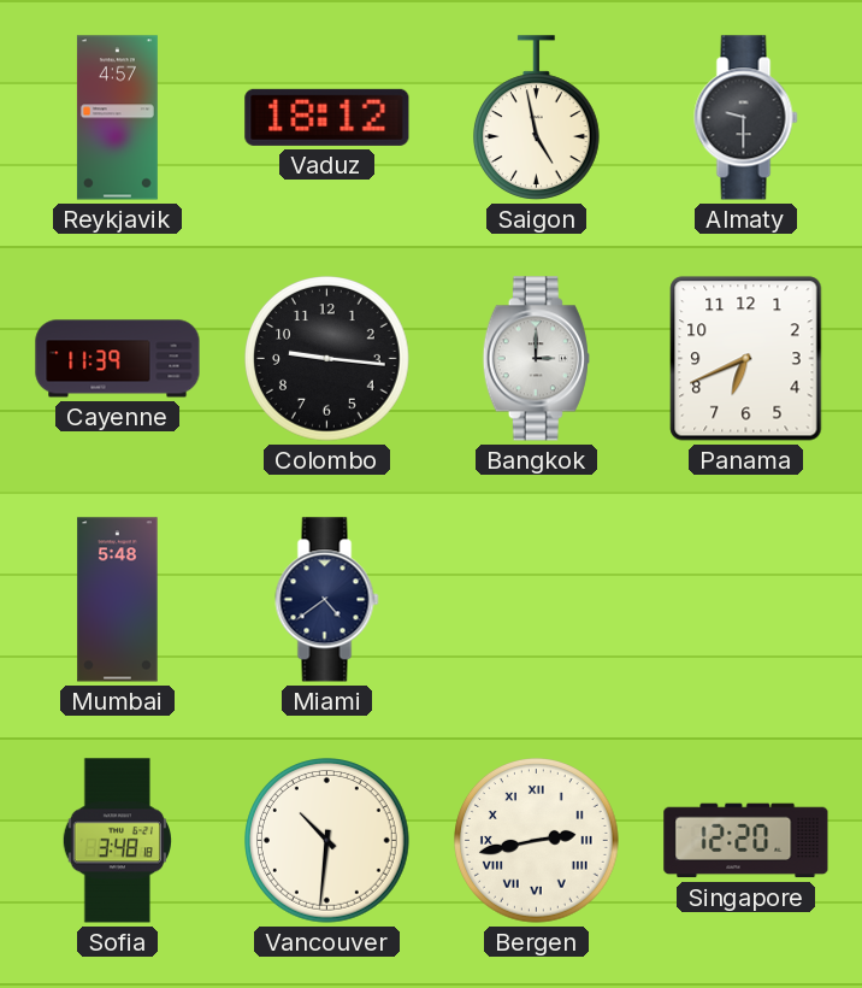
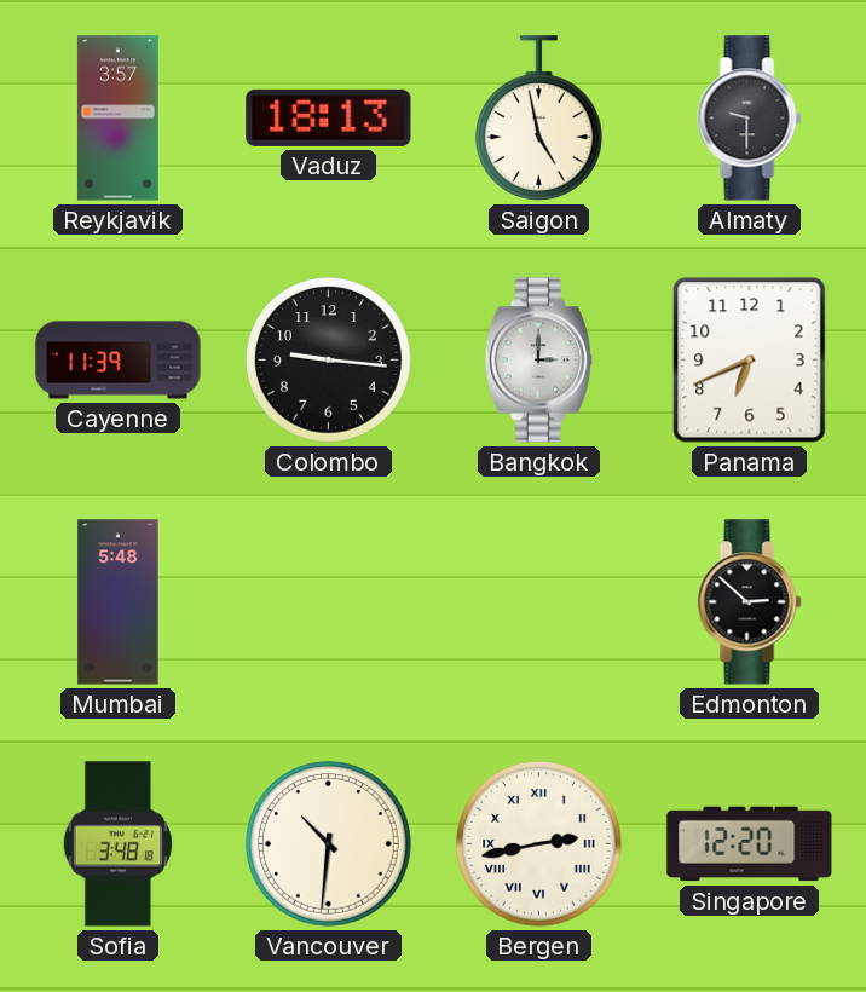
Reykjavik: 4:57 -> 3:57 (117, 119)
Vaduz: 18:12 -> 18:13 (329, 117)
Miami: 4:39 -> none (327, 600)
Edmonton: none -> 2:52 (750, 602)
